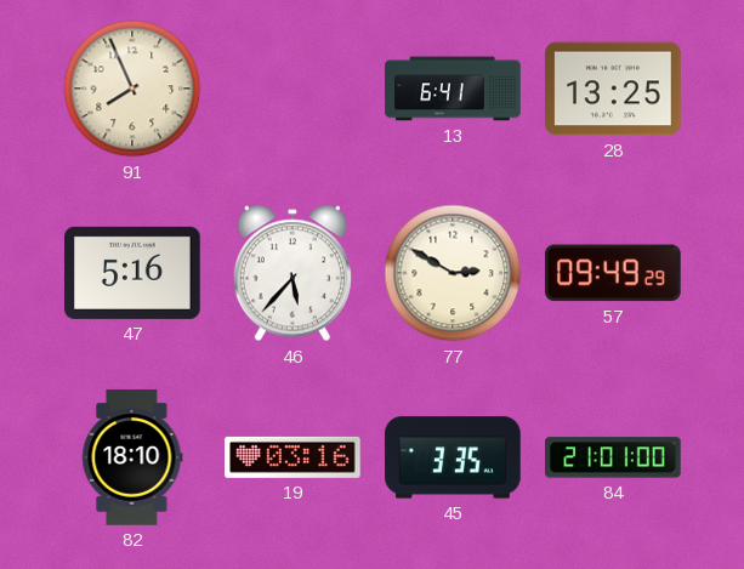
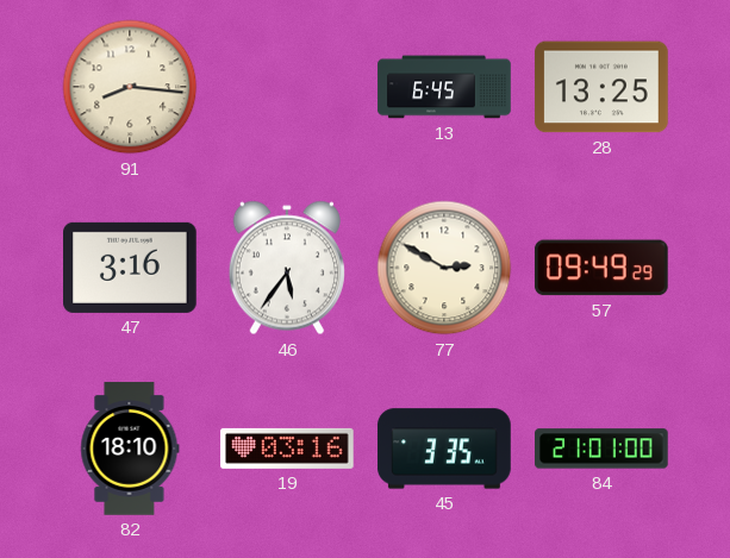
91: 7:56 -> 8:16 (130, 87)
13: 6:41 -> 6:45 (444, 87)
47: 5:16 -> 3:16 (131, 268)
46: 5:37 -> 5:36 (287, 268)
